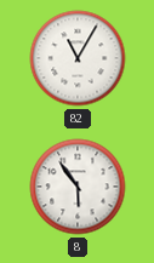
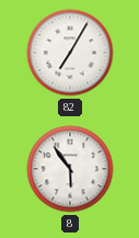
82: 11:05 -> 7:05 (70, 53)
